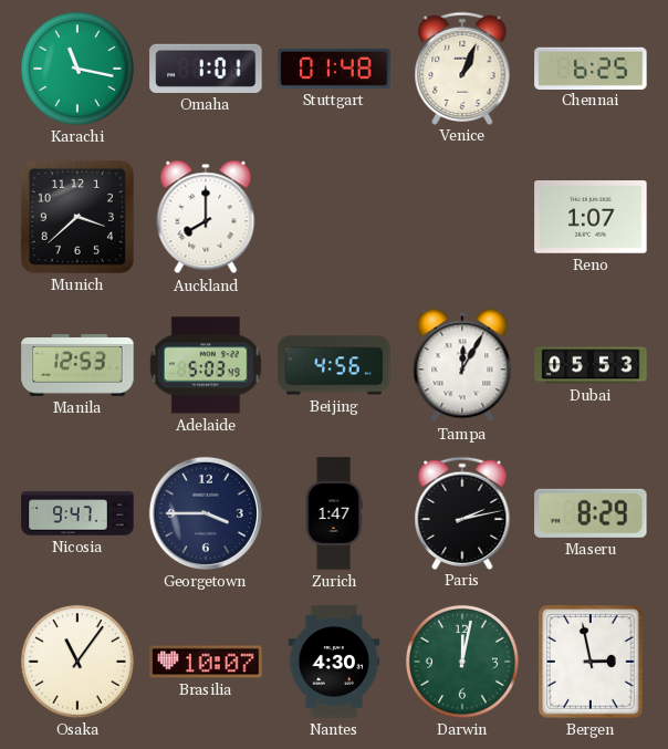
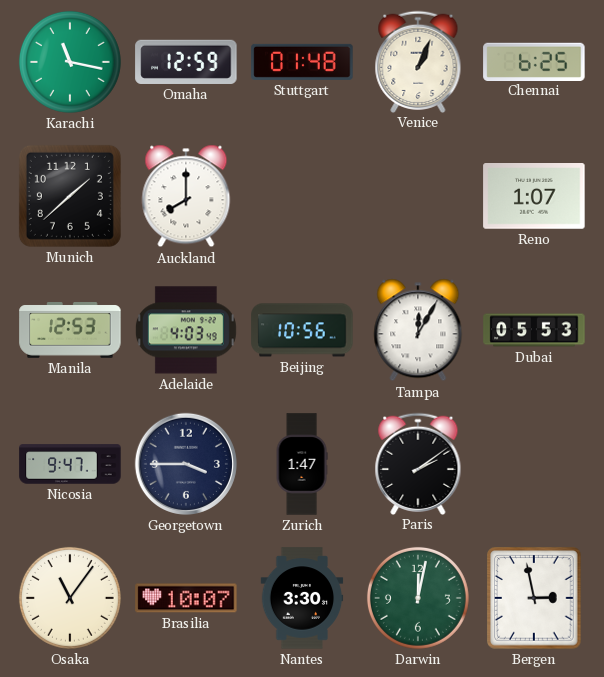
Omaha: 1:01 -> 12:59 (186, 62)
Munich: 3:38 -> 1:38 (70, 196)
Adelaide: 5:03 -> 4:03 (186, 330)
Beijing: 4:56 -> 10:56 (302, 330)
Paris: 2:13 -> 2:09 (418, 463)
Maseru: 8:29 -> none (591, 513)
Nantes: 4:30 -> 3:30 (302, 598)
